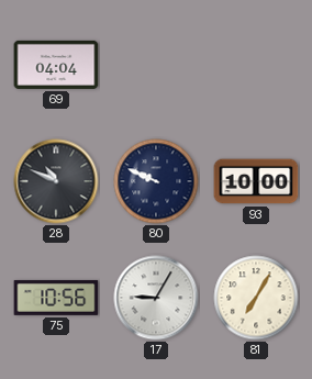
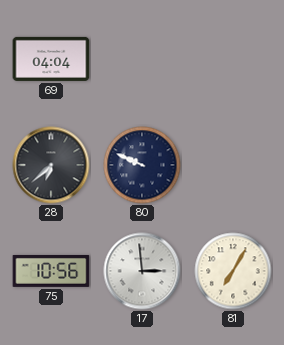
28: 10:49 -> 6:38 (51, 165)
93: 10:00 -> none (256, 181)
17: 9:05 -> 2:59 (142, 271)
